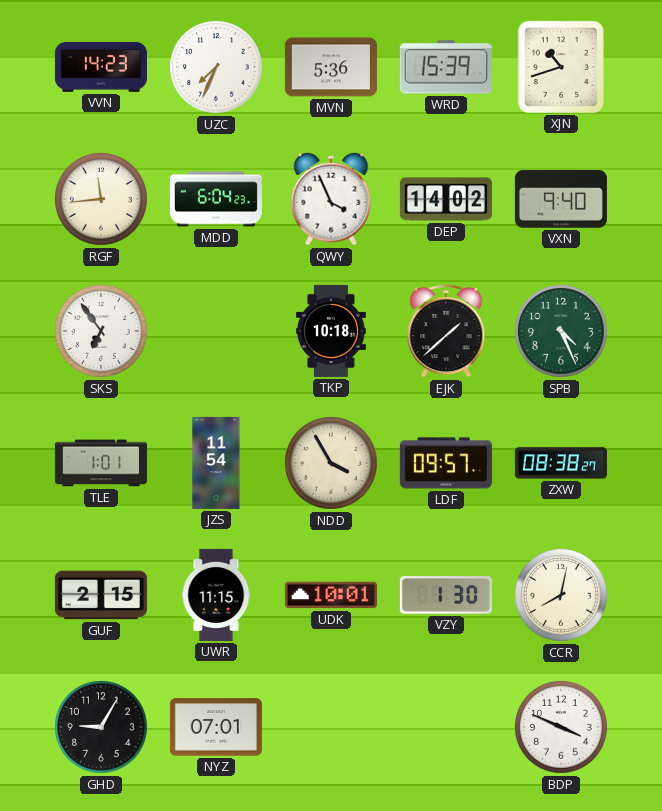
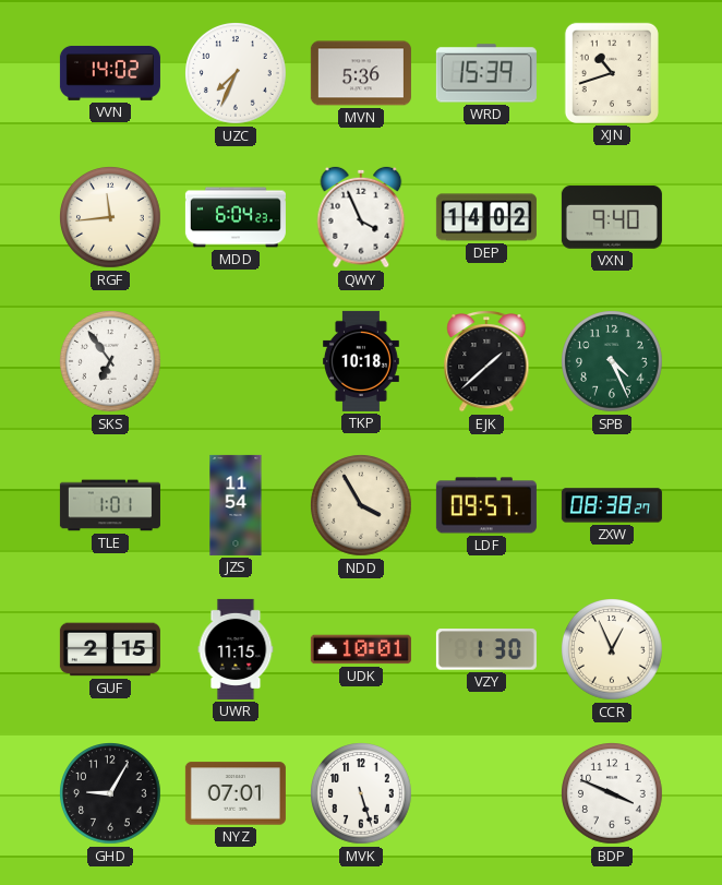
VVN: 14:23 -> 14:02 (110, 73)
CCR: 8:02 -> 12:56 (613, 650)
MVK: none -> 5:27 (362, 794)
